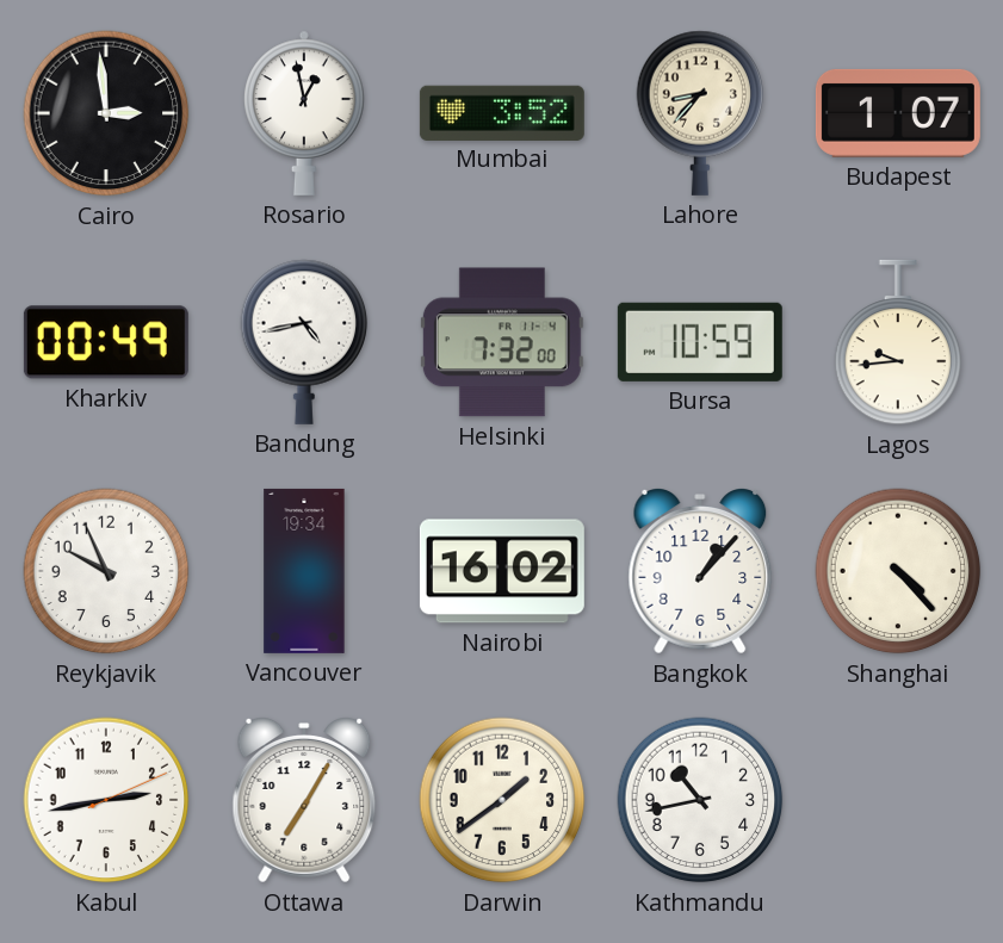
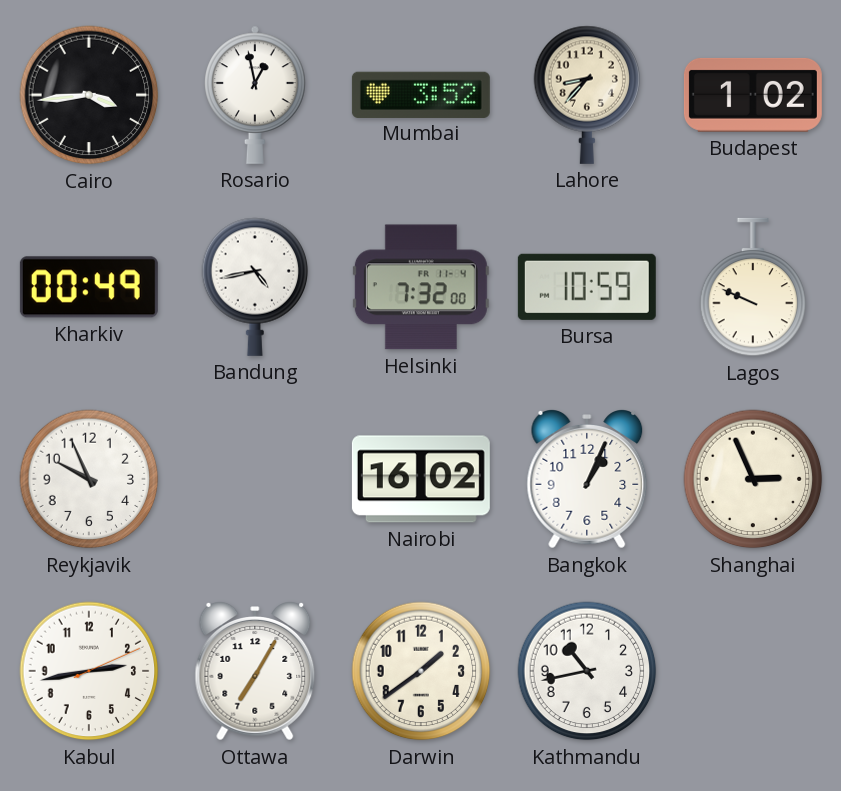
Cairo: 2:59 -> 3:44 (89, 95)
Budapest: 1:07 -> 1:02 (753, 95)
Lagos: 9:44 -> 9:49 (753, 287)
Vancouver: 19:34 -> none (304, 571)
Bangkok: 1:07 -> 1:04 (587, 480)
Shanghai: 4:23 -> 2:56 (753, 479)
